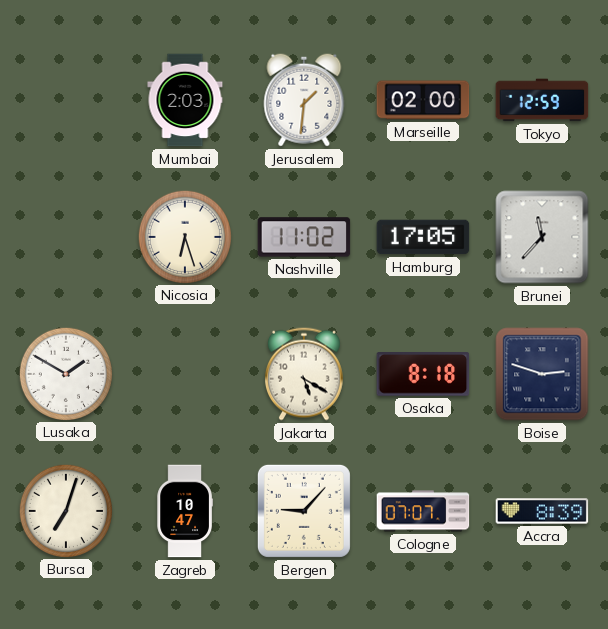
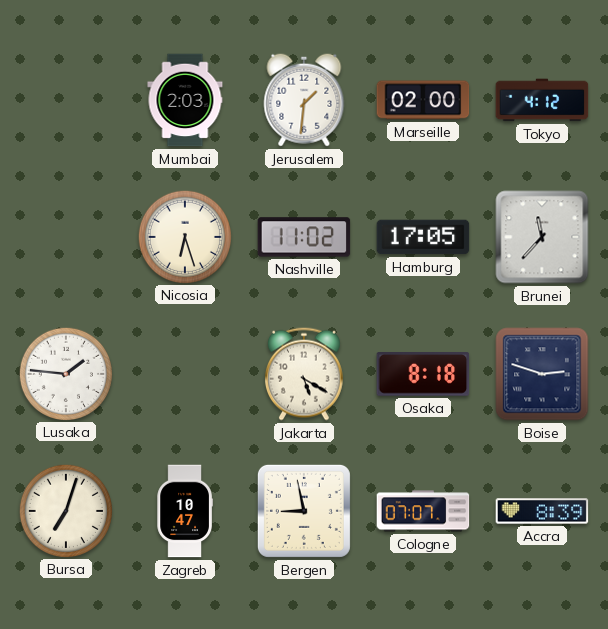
Tokyo: 12:59 -> 4:12 (542, 100)
Lusaka: 1:50 -> 1:46 (65, 373)
Bergen: 9:07 -> 8:58 (304, 511)
